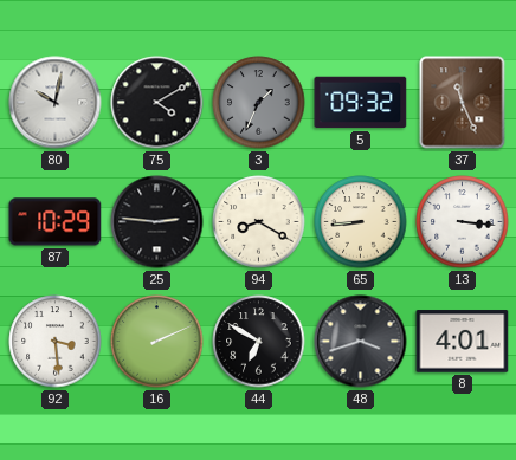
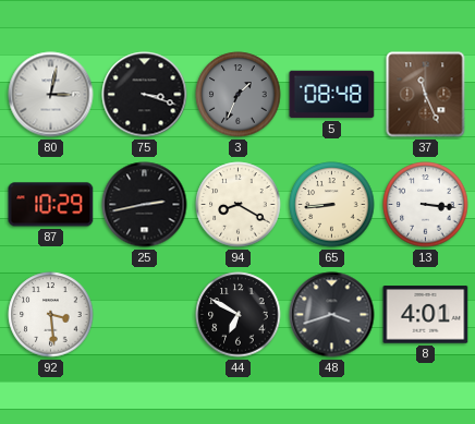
80: 10:02 -> 3:02 (51, 95)
75: 4:10 -> 3:18 (145, 95)
5: 09:32 -> 08:48 (332, 95)
25: 2:46 -> 2:43 (145, 205)
16: 2:11 -> none (157, 342)
